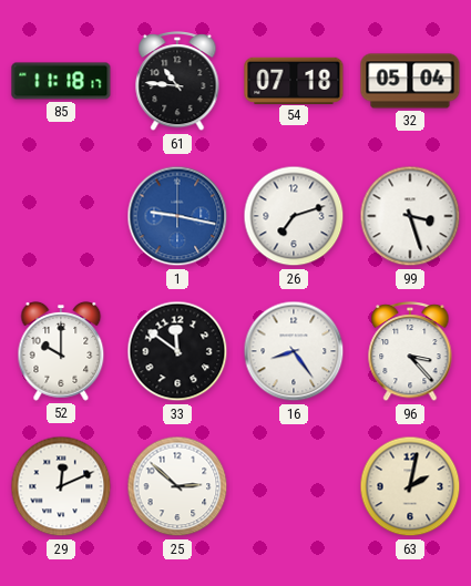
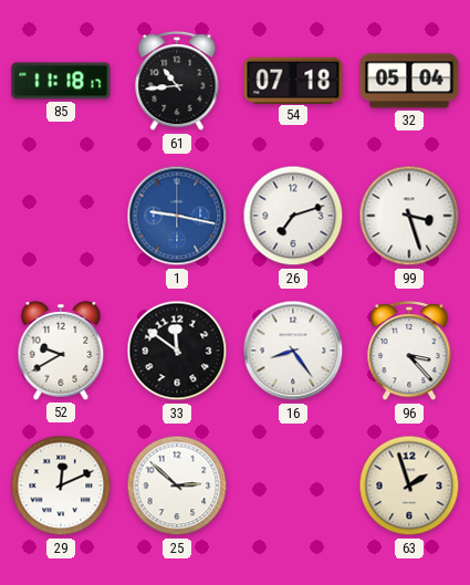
61: 10:46 -> 10:44 (177, 82)
52: 10:00 -> 9:40 (61, 351)
63: 2:02 -> 1:57 (409, 485)
